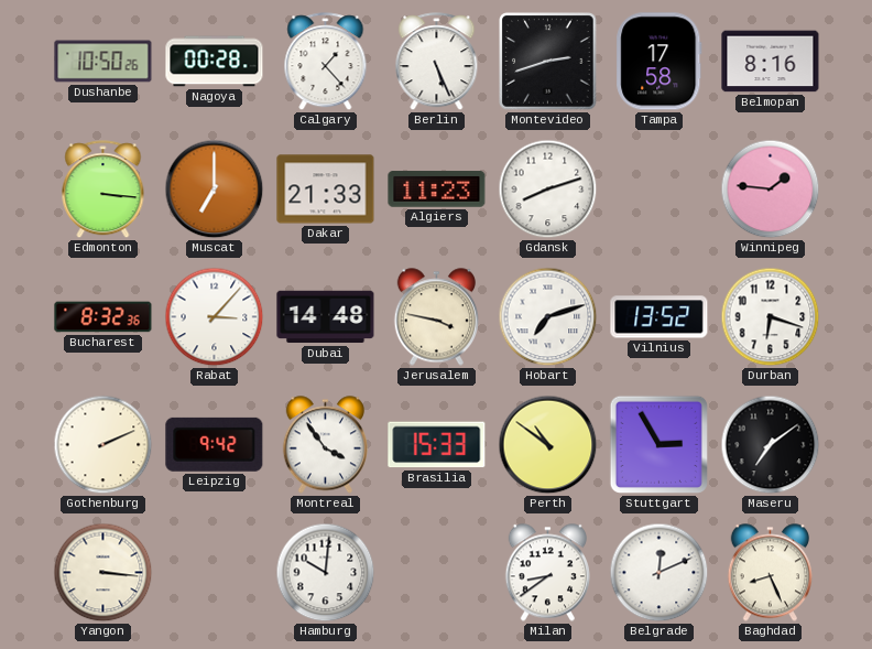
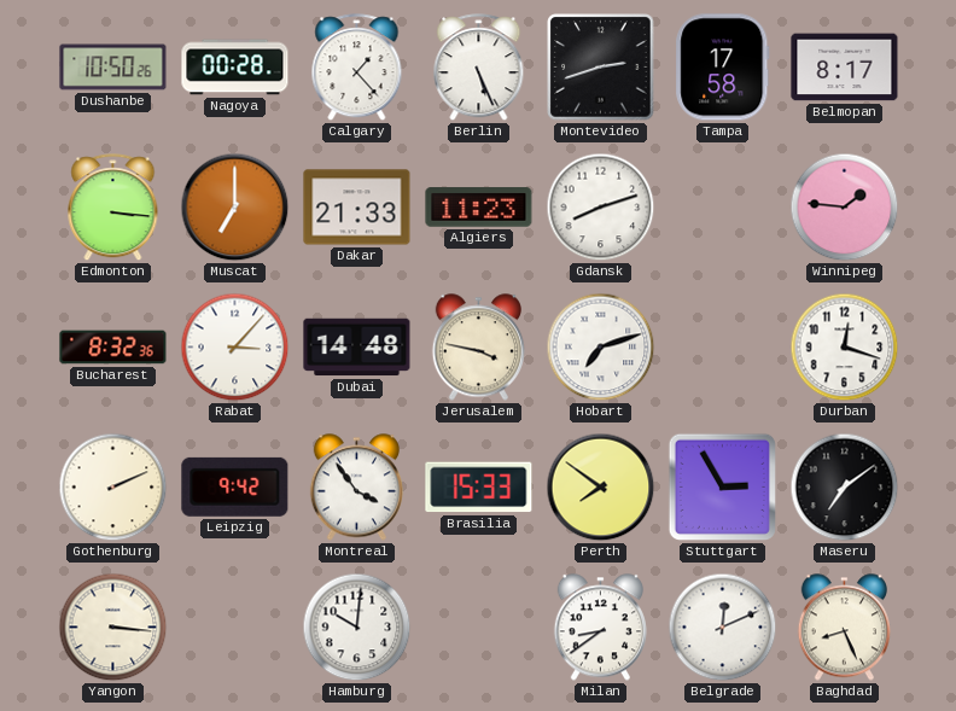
Belmopan: 8:16 -> 8:17 (845, 68)
Vilnius: 13:52 -> none (660, 317)
Durban: 6:18 -> 12:18 (845, 348)
Perth: 10:51 -> 7:51 (601, 488)
